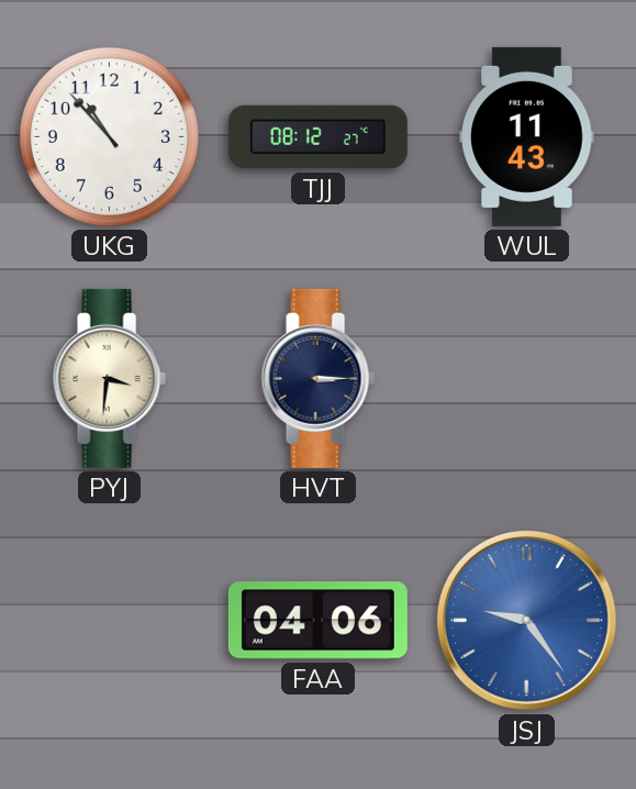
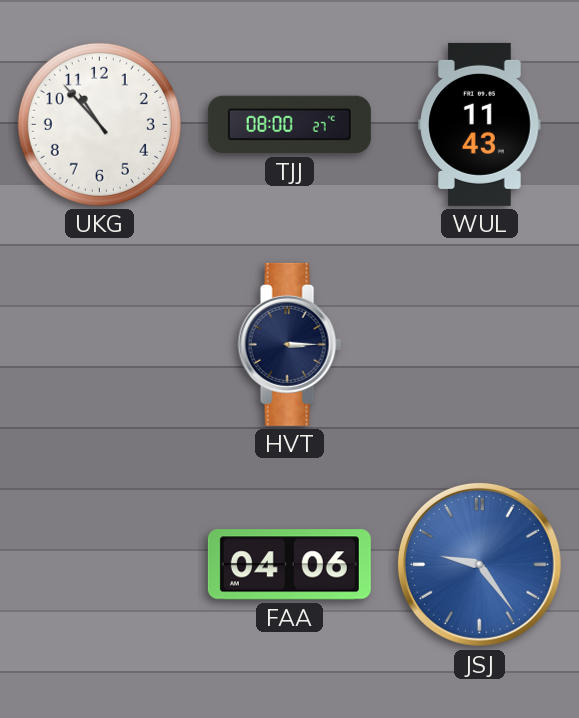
TJJ: 08:12 -> 08:00 (289, 125)
PYJ: 3:31 -> none (109, 378)
